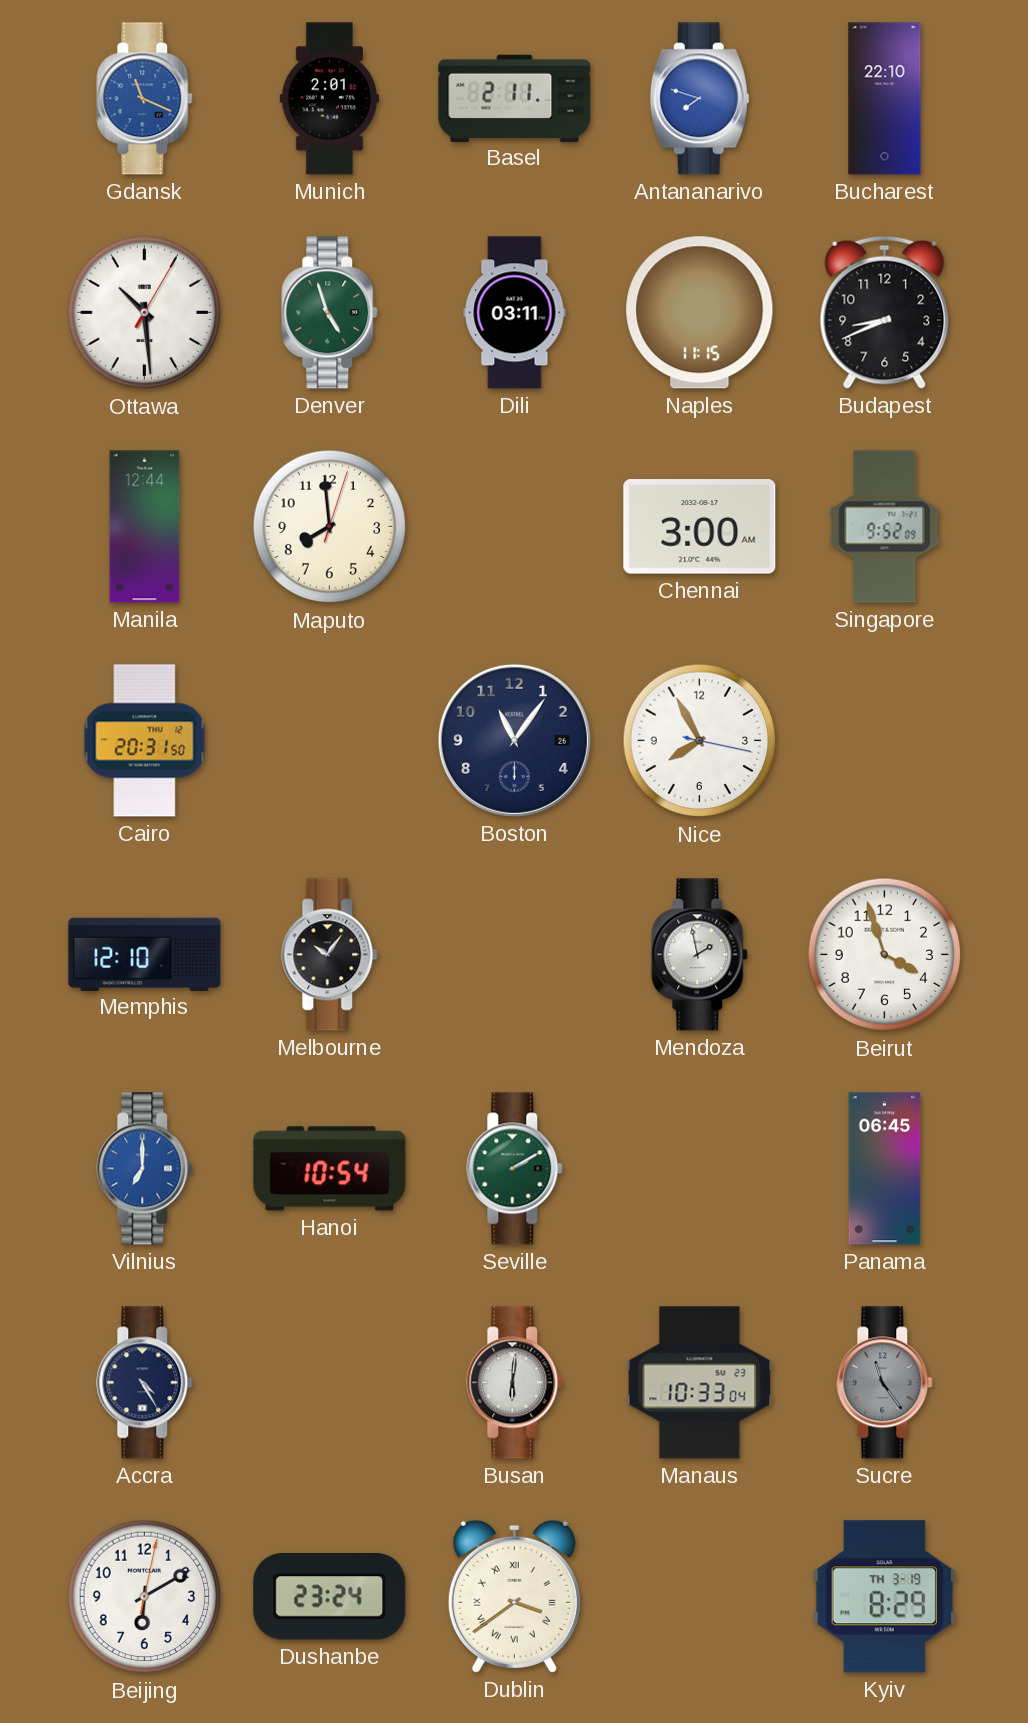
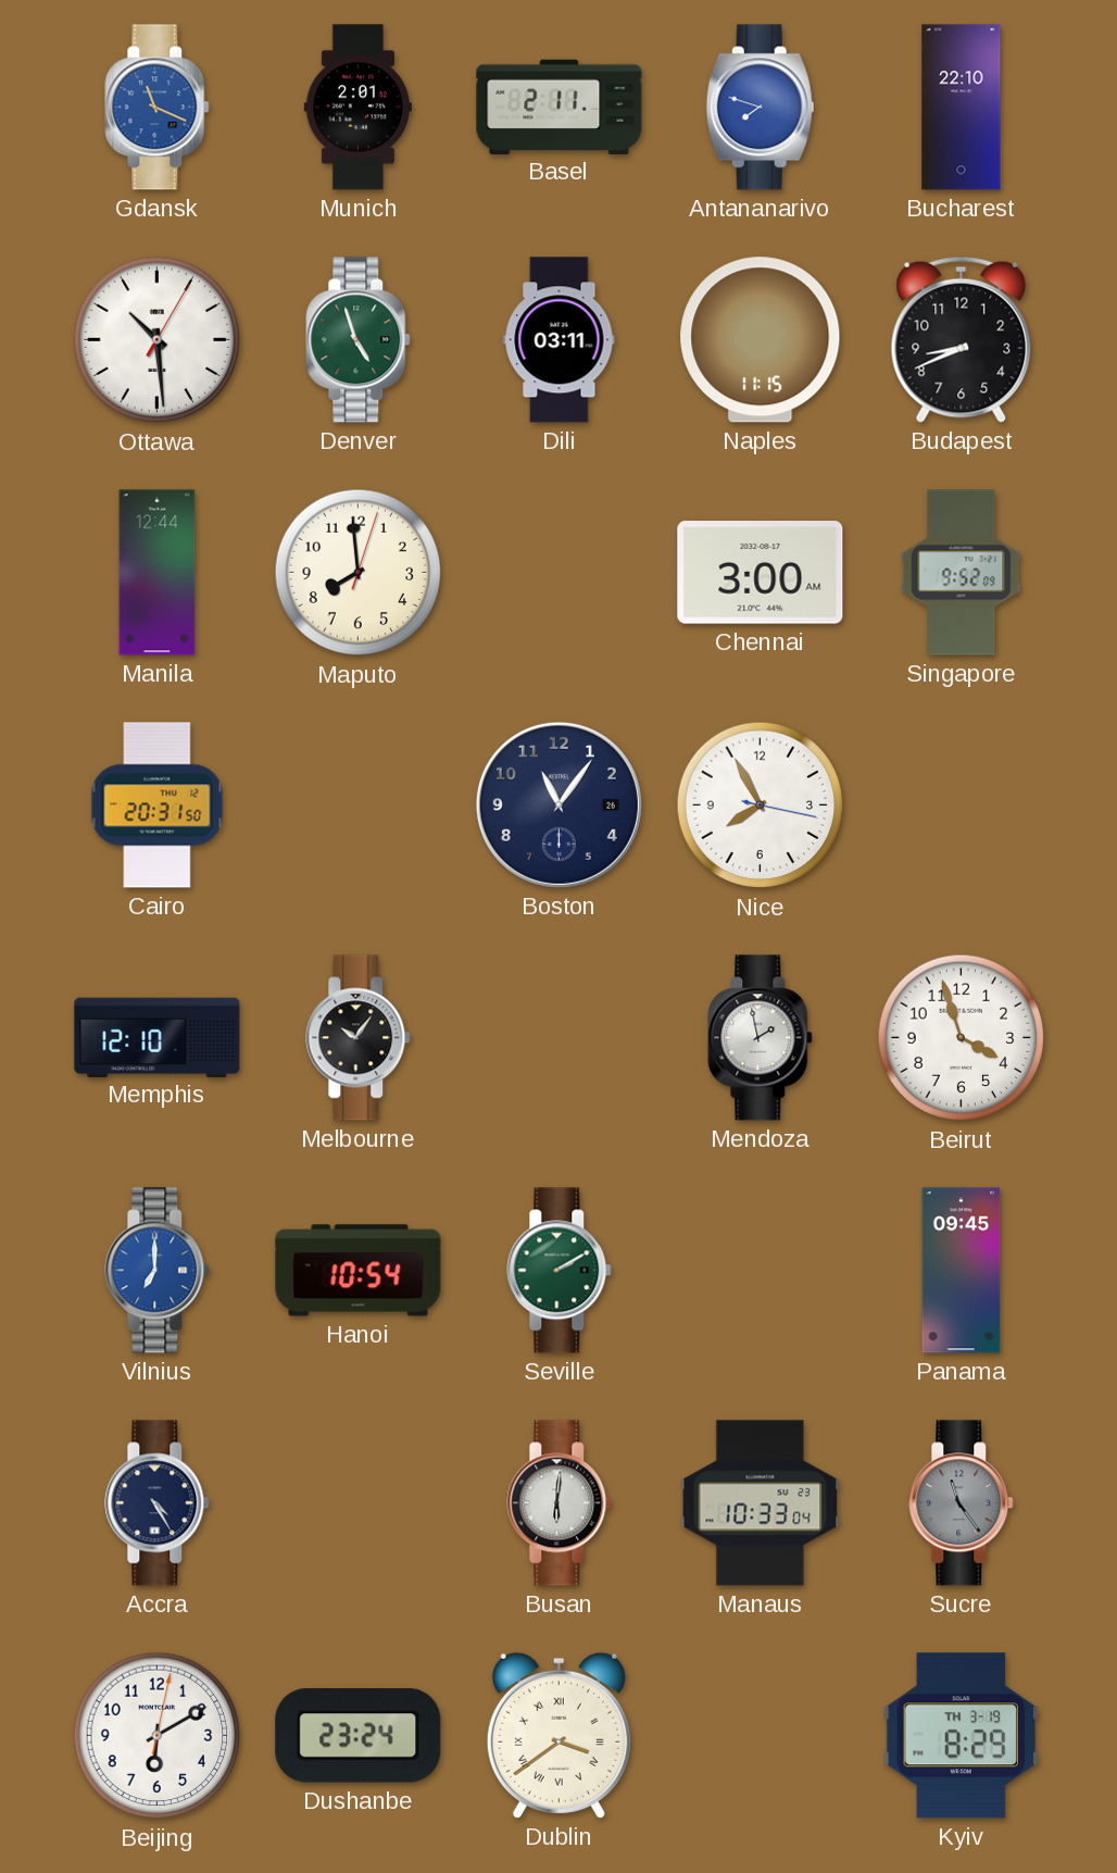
Panama: 06:45 -> 09:45 (962, 1271)
